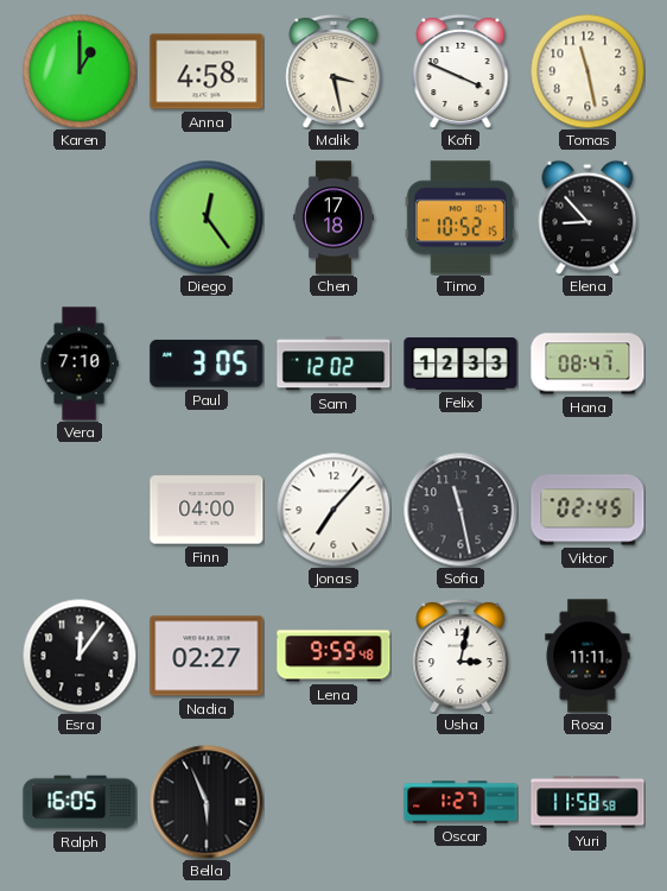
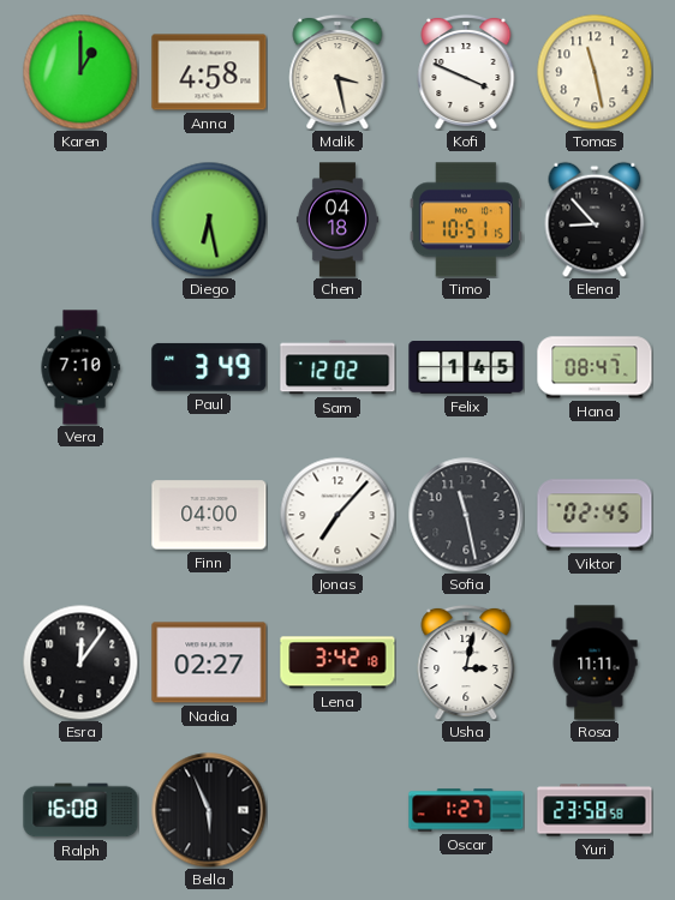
Diego: 12:24 -> 6:28 (209, 220)
Chen: 17:18 -> 04:18 (337, 220)
Timo: 10:52 -> 10:51 (466, 220)
Paul: 3:05 -> 3:49 (209, 367)
Felix: 12:33 -> 1:45 (466, 367)
Lena: 9:59 -> 3:42 (337, 662)
Ralph: 16:05 -> 16:08 (80, 810)
Yuri: 11:58 -> 23:58 (595, 810)
